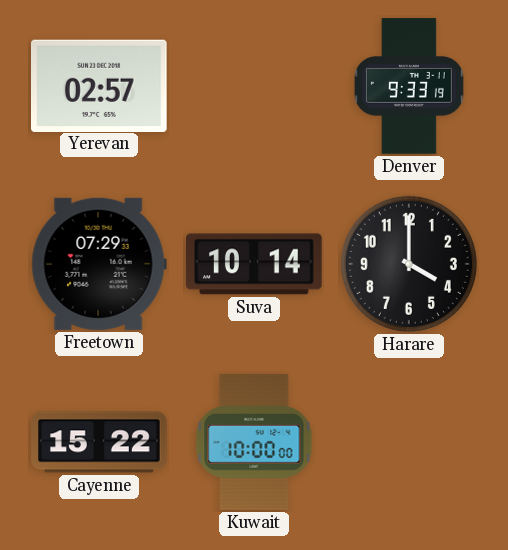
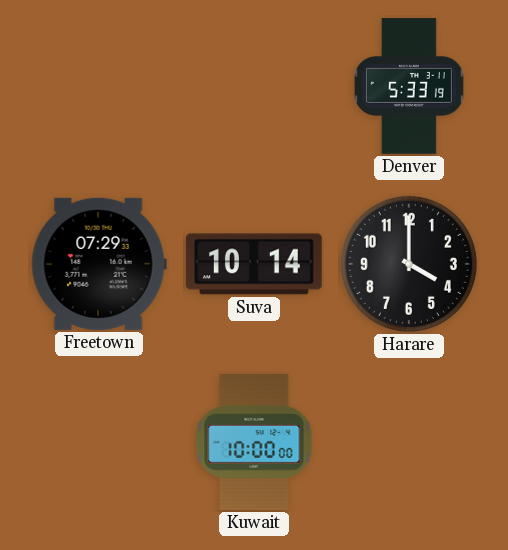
Yerevan: 02:57 -> none (100, 85)
Denver: 9:33 -> 5:33 (409, 86)
Cayenne: 15:22 -> none (99, 442)
